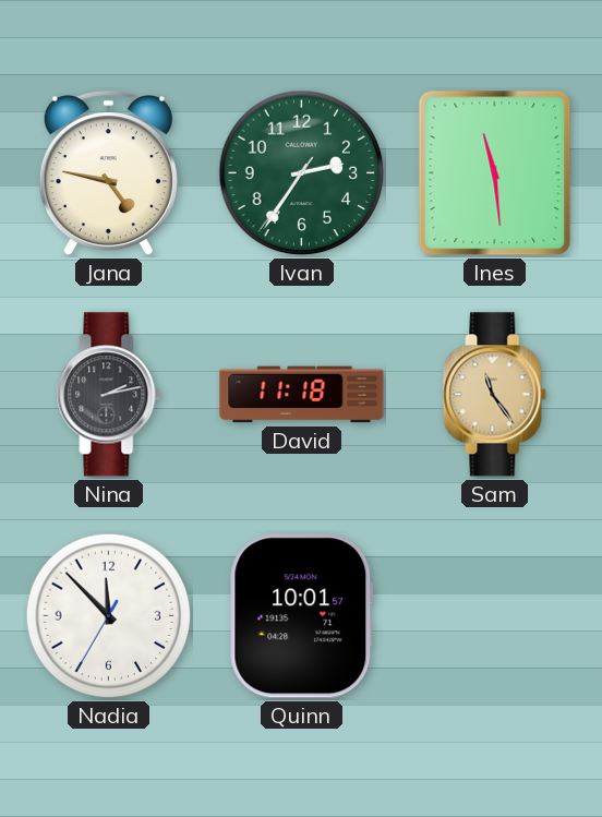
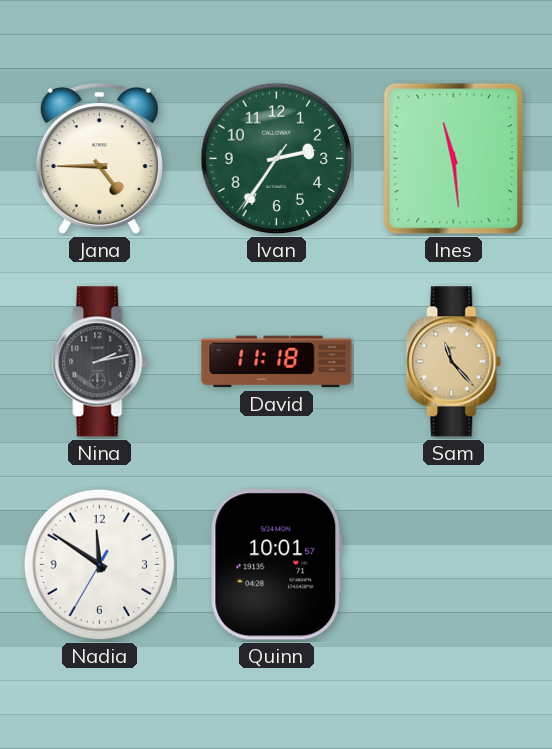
Jana: 4:47 -> 4:45 (99, 160)
Sam: 11:24 -> 11:23 (454, 362)
Nadia: 11:52 -> 11:50 (100, 565)
